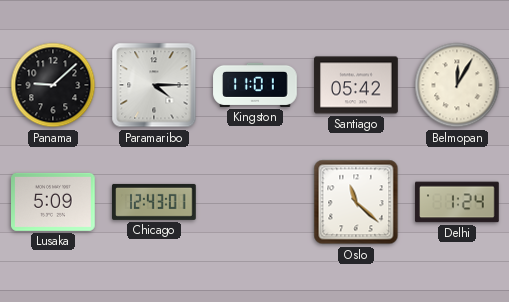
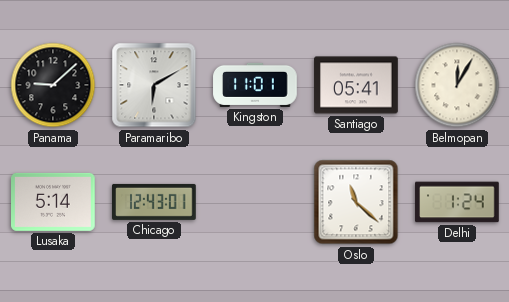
Paramaribo: 4:15 -> 6:10 (154, 85)
Santiago: 05:42 -> 05:41 (356, 85)
Lusaka: 5:09 -> 5:14 (54, 202)
